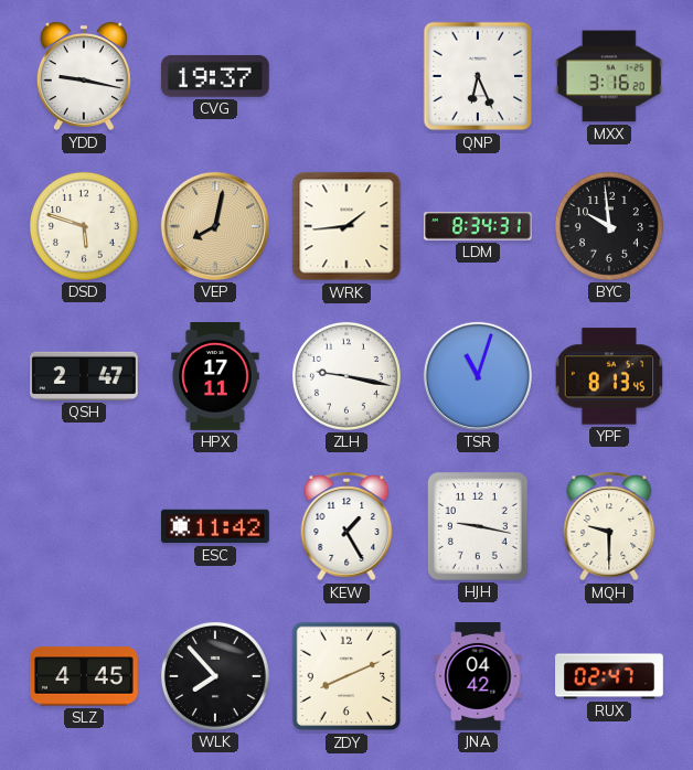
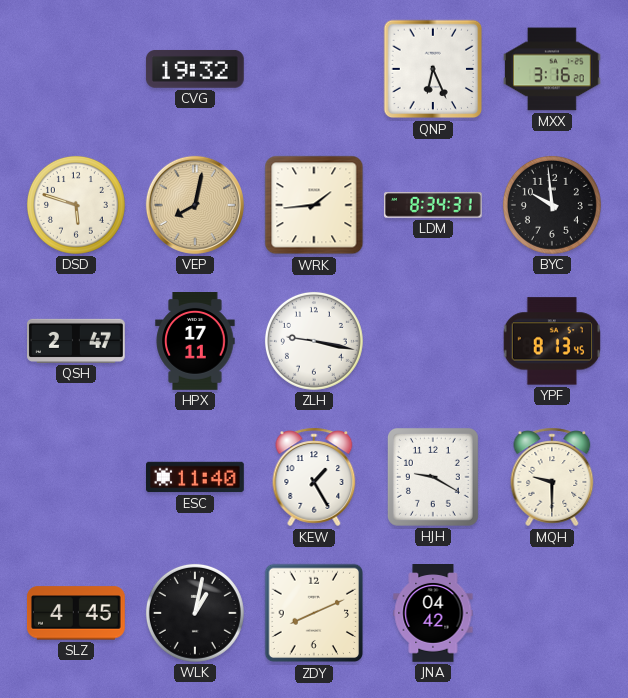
YDD: 9:17 -> none (84, 76)
CVG: 19:37 -> 19:32 (195, 69)
TSR: 11:03 -> none (478, 376)
ESC: 11:42 -> 11:40 (196, 477)
HJH: 9:17 -> 9:20 (433, 477)
WLK: 7:53 -> 1:02 (195, 613)
RUX: 02:47 -> none (609, 676)
